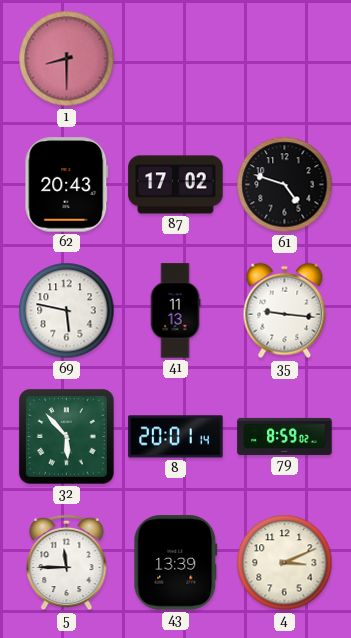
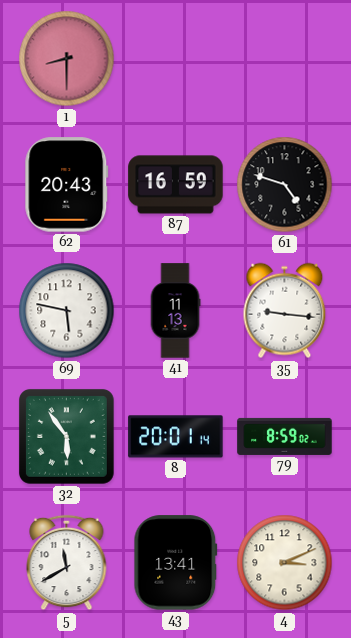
87: 17:02 -> 16:59 (176, 185)
32: 5:53 -> 5:54 (66, 436)
5: 11:45 -> 11:40 (67, 563)
43: 13:39 -> 13:41 (176, 563)
